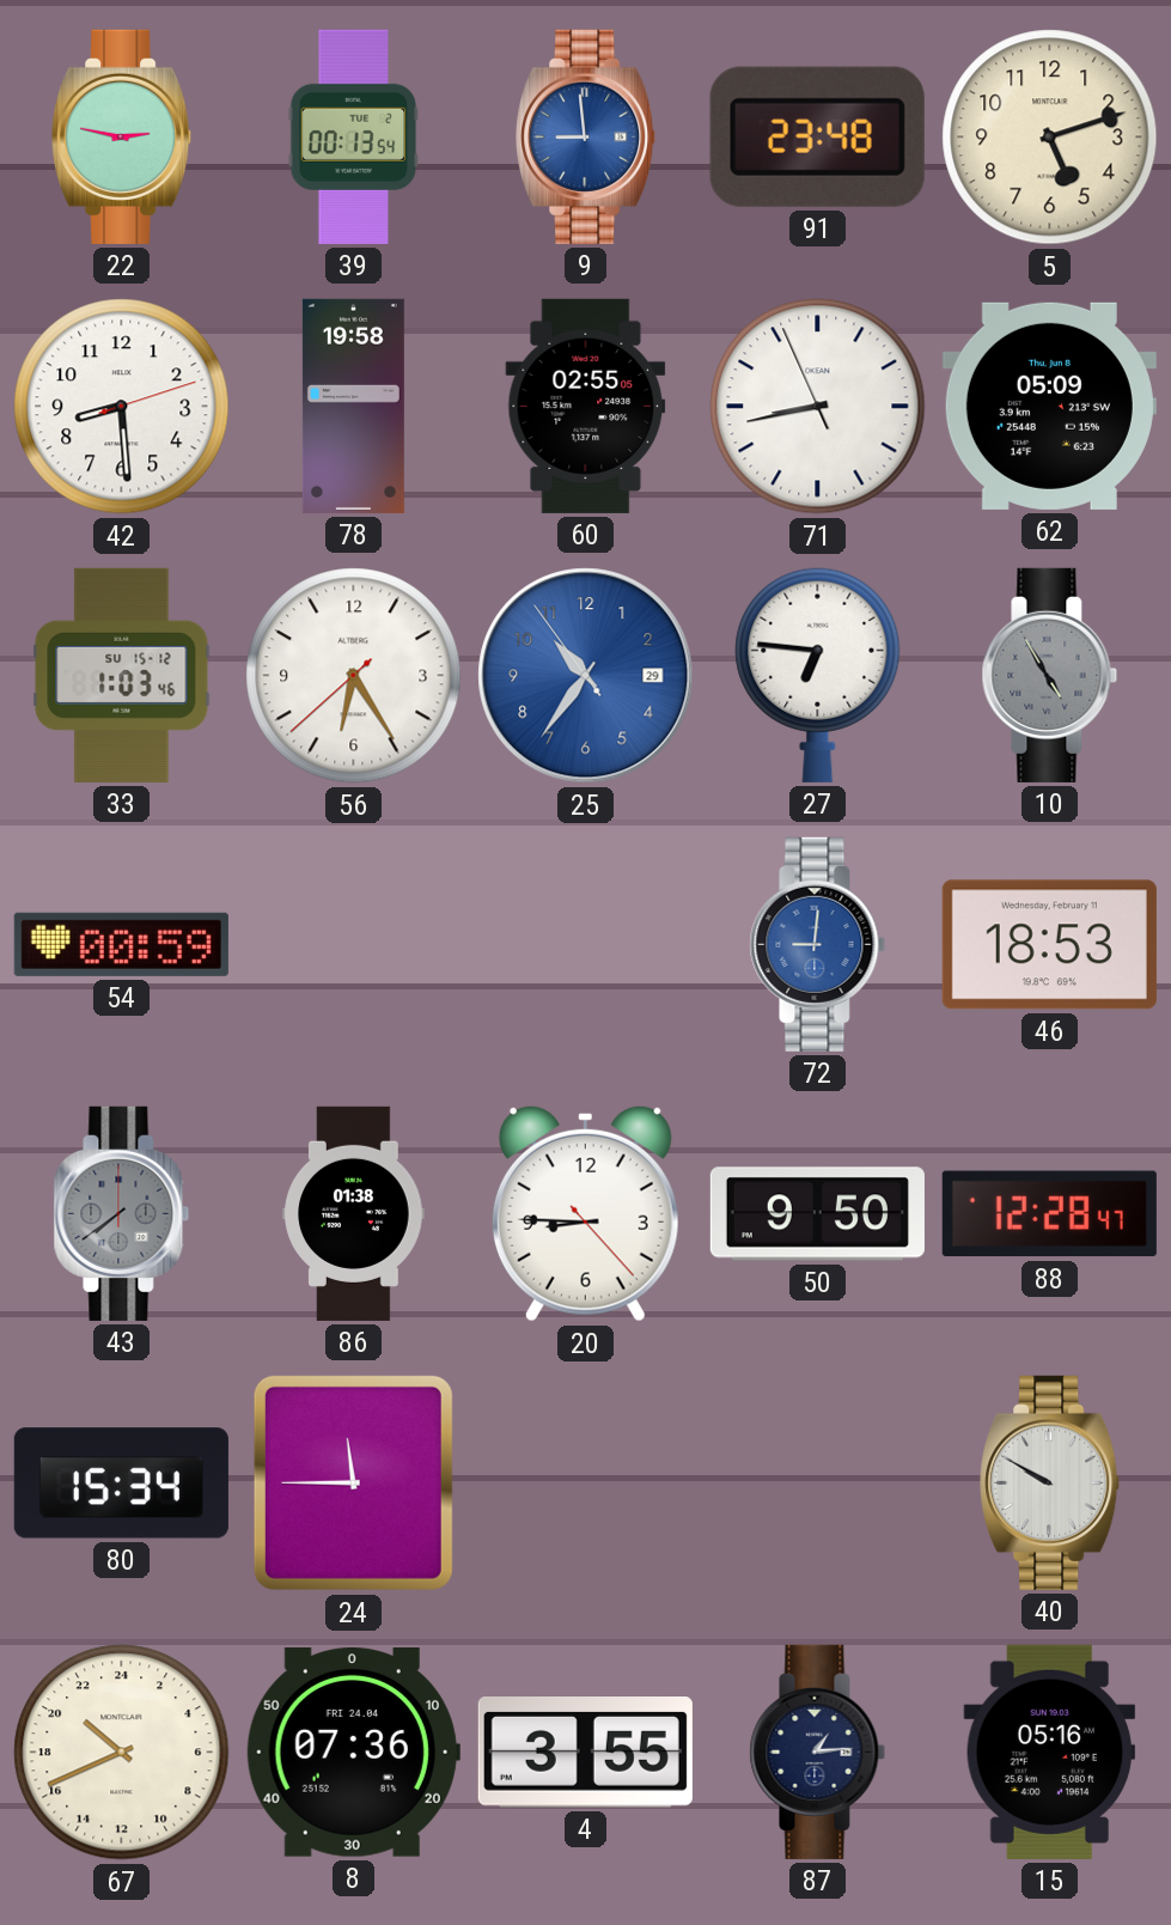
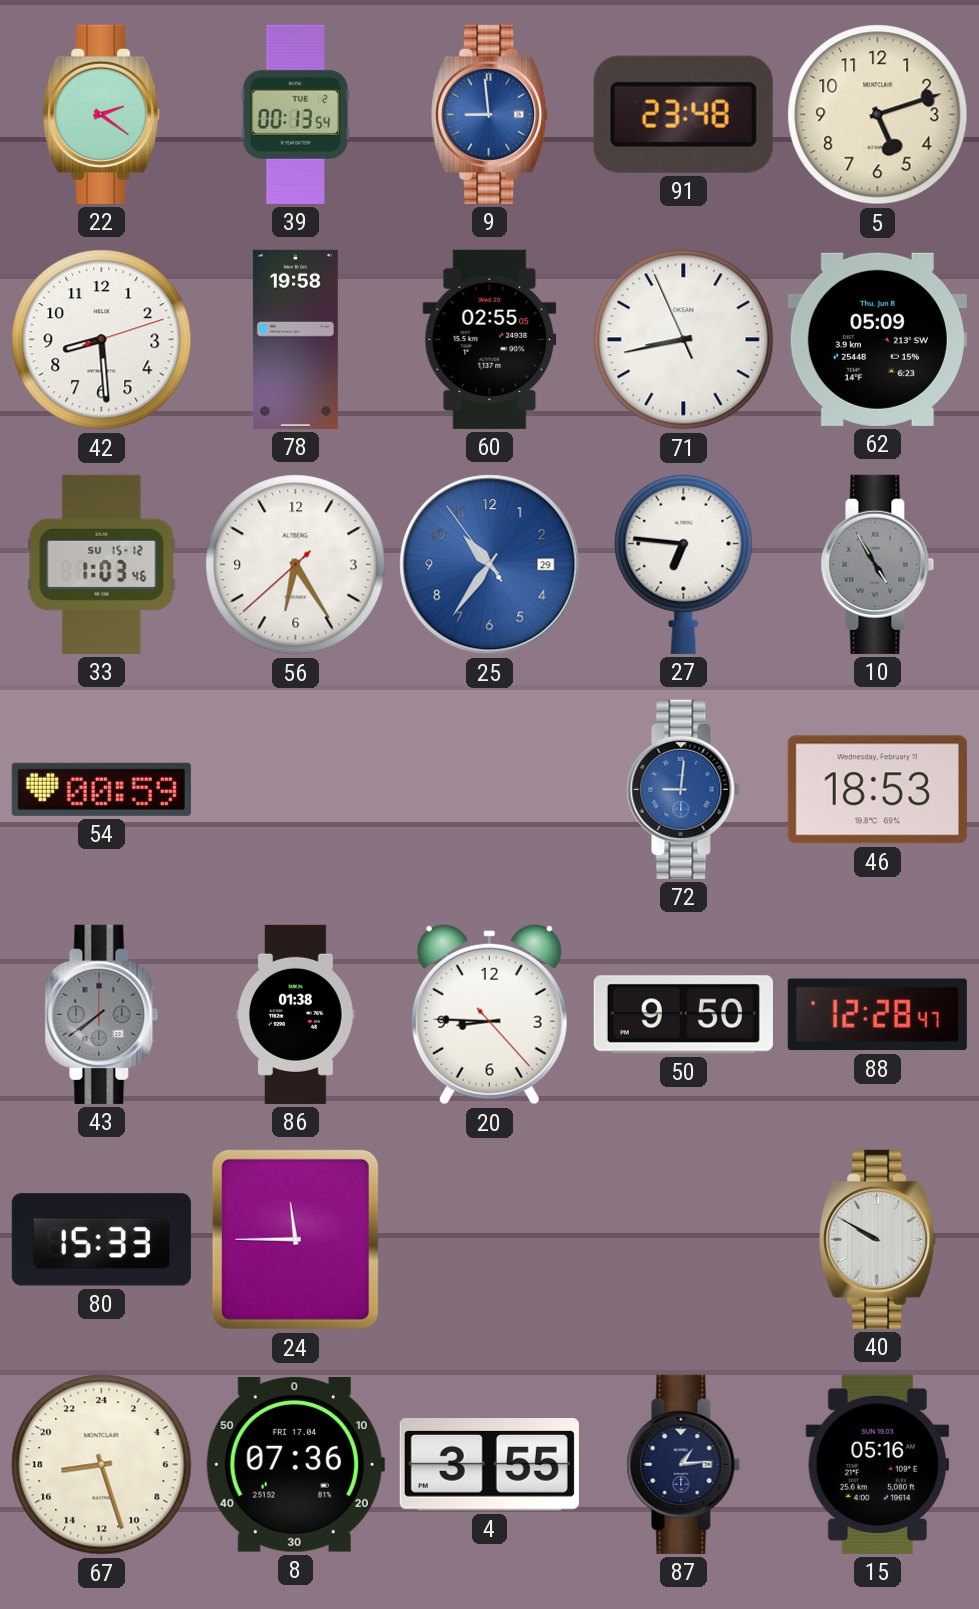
22: 2:47 -> 2:21 (102, 114)
80: 15:34 -> 15:33 (101, 1240)
67: 20:41 -> 17:27 (102, 1465)
8 date: FRI 24.04 -> FRI 17.04 (295, 1465)
